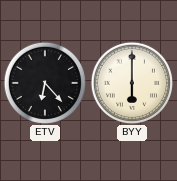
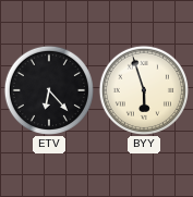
BYY: 6:00 -> 5:57 (144, 90)
